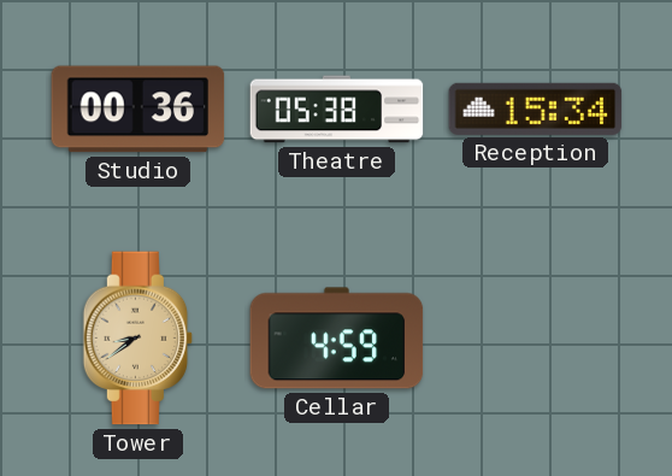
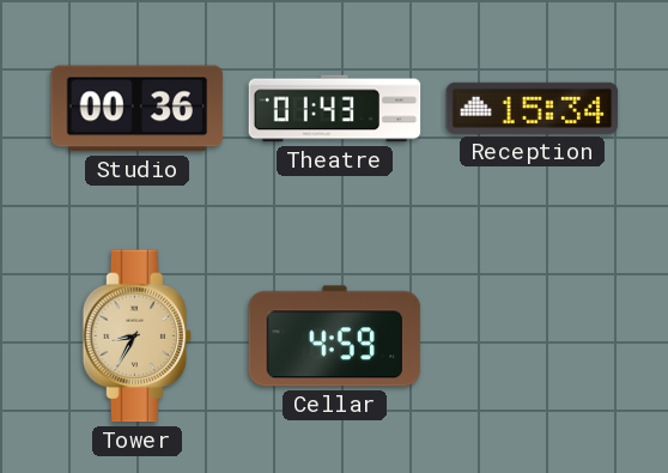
Theatre: 05:38 -> 01:43 (335, 109)
Tower: 8:39 -> 8:35 (138, 336)
